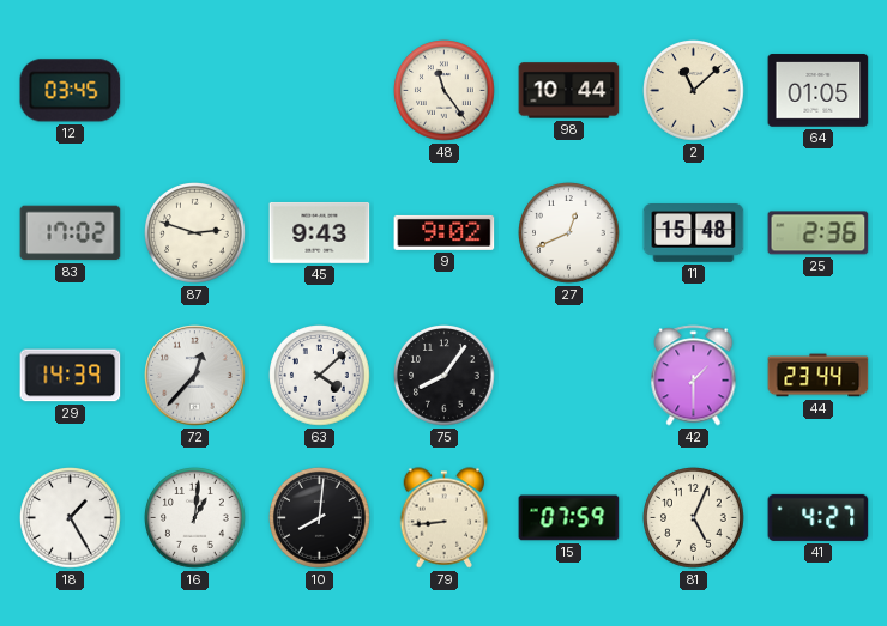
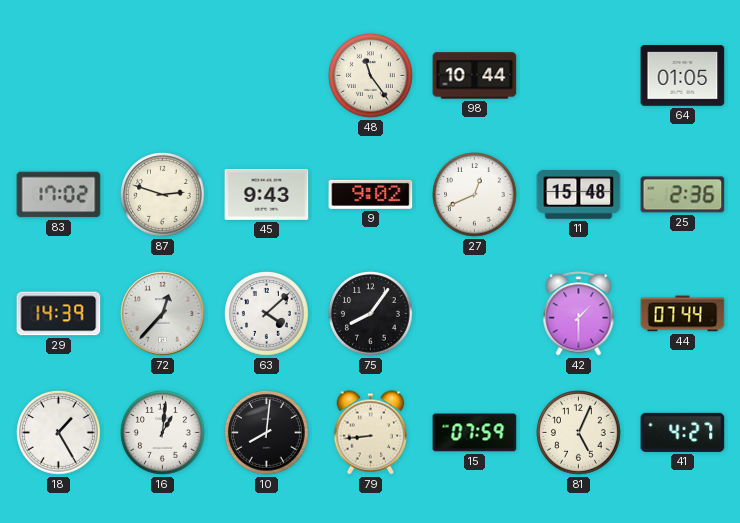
12: 03:45 -> none (71, 91)
2: 11:08 -> none (694, 91)
44: 23:44 -> 07:44 (683, 314)
